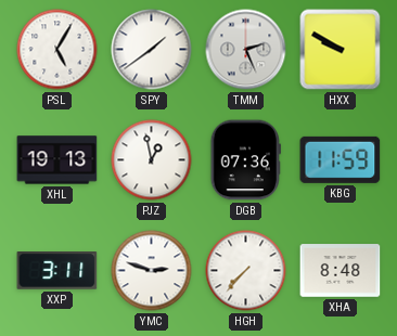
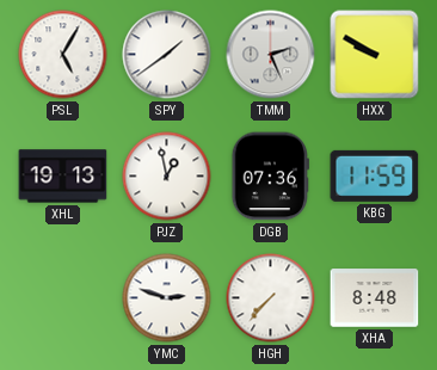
XXP: 3:11 -> none (57, 271)
